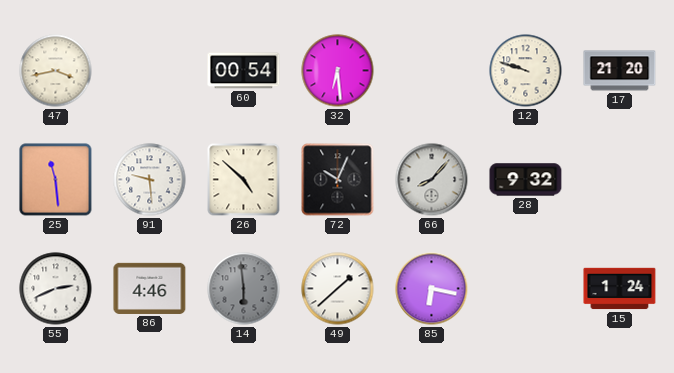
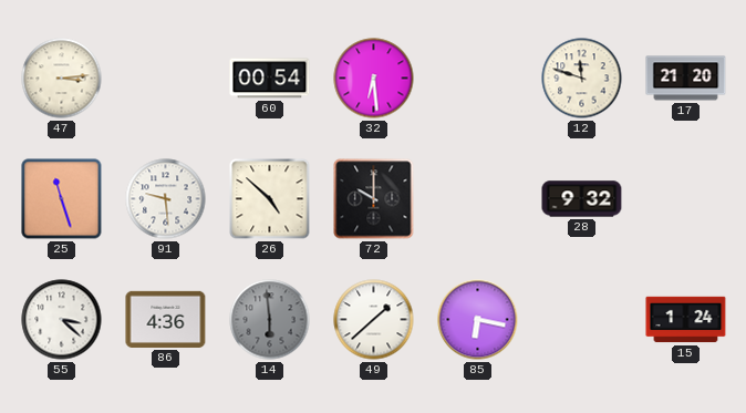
47: 3:43 -> 3:14 (62, 79)
12: 9:48 -> 11:48 (582, 79)
25: 11:29 -> 11:27 (62, 199)
72: 10:04 -> 10:00 (374, 199)
66: 8:07 -> none (432, 180)
55: 2:41 -> 3:22 (62, 320)
86: 4:46 -> 4:36 (166, 319)
